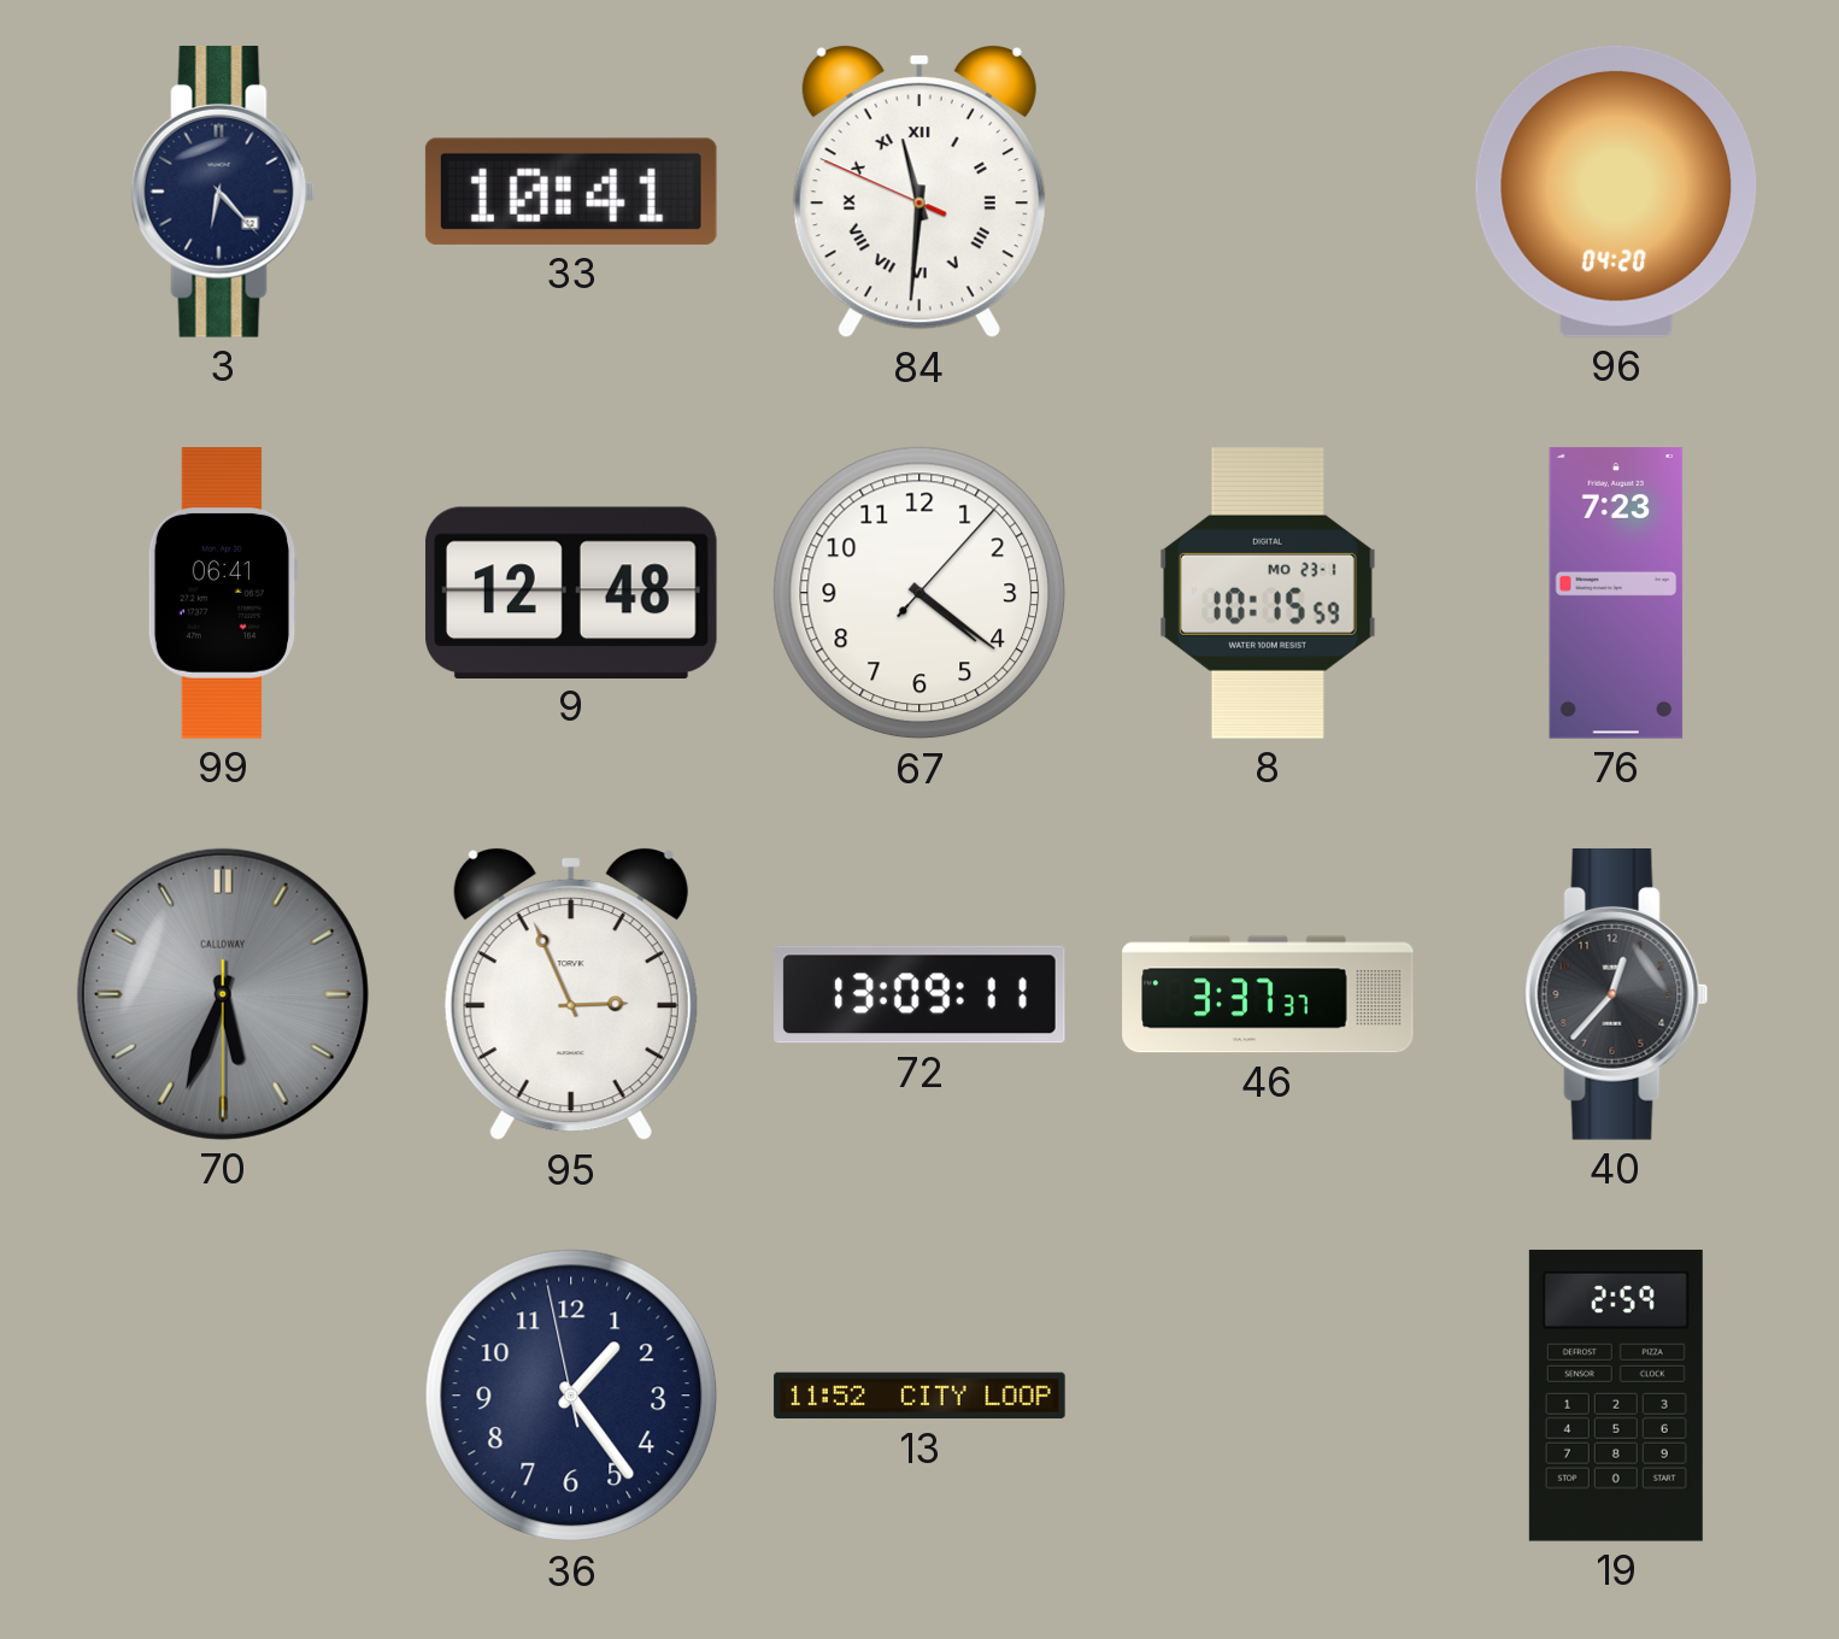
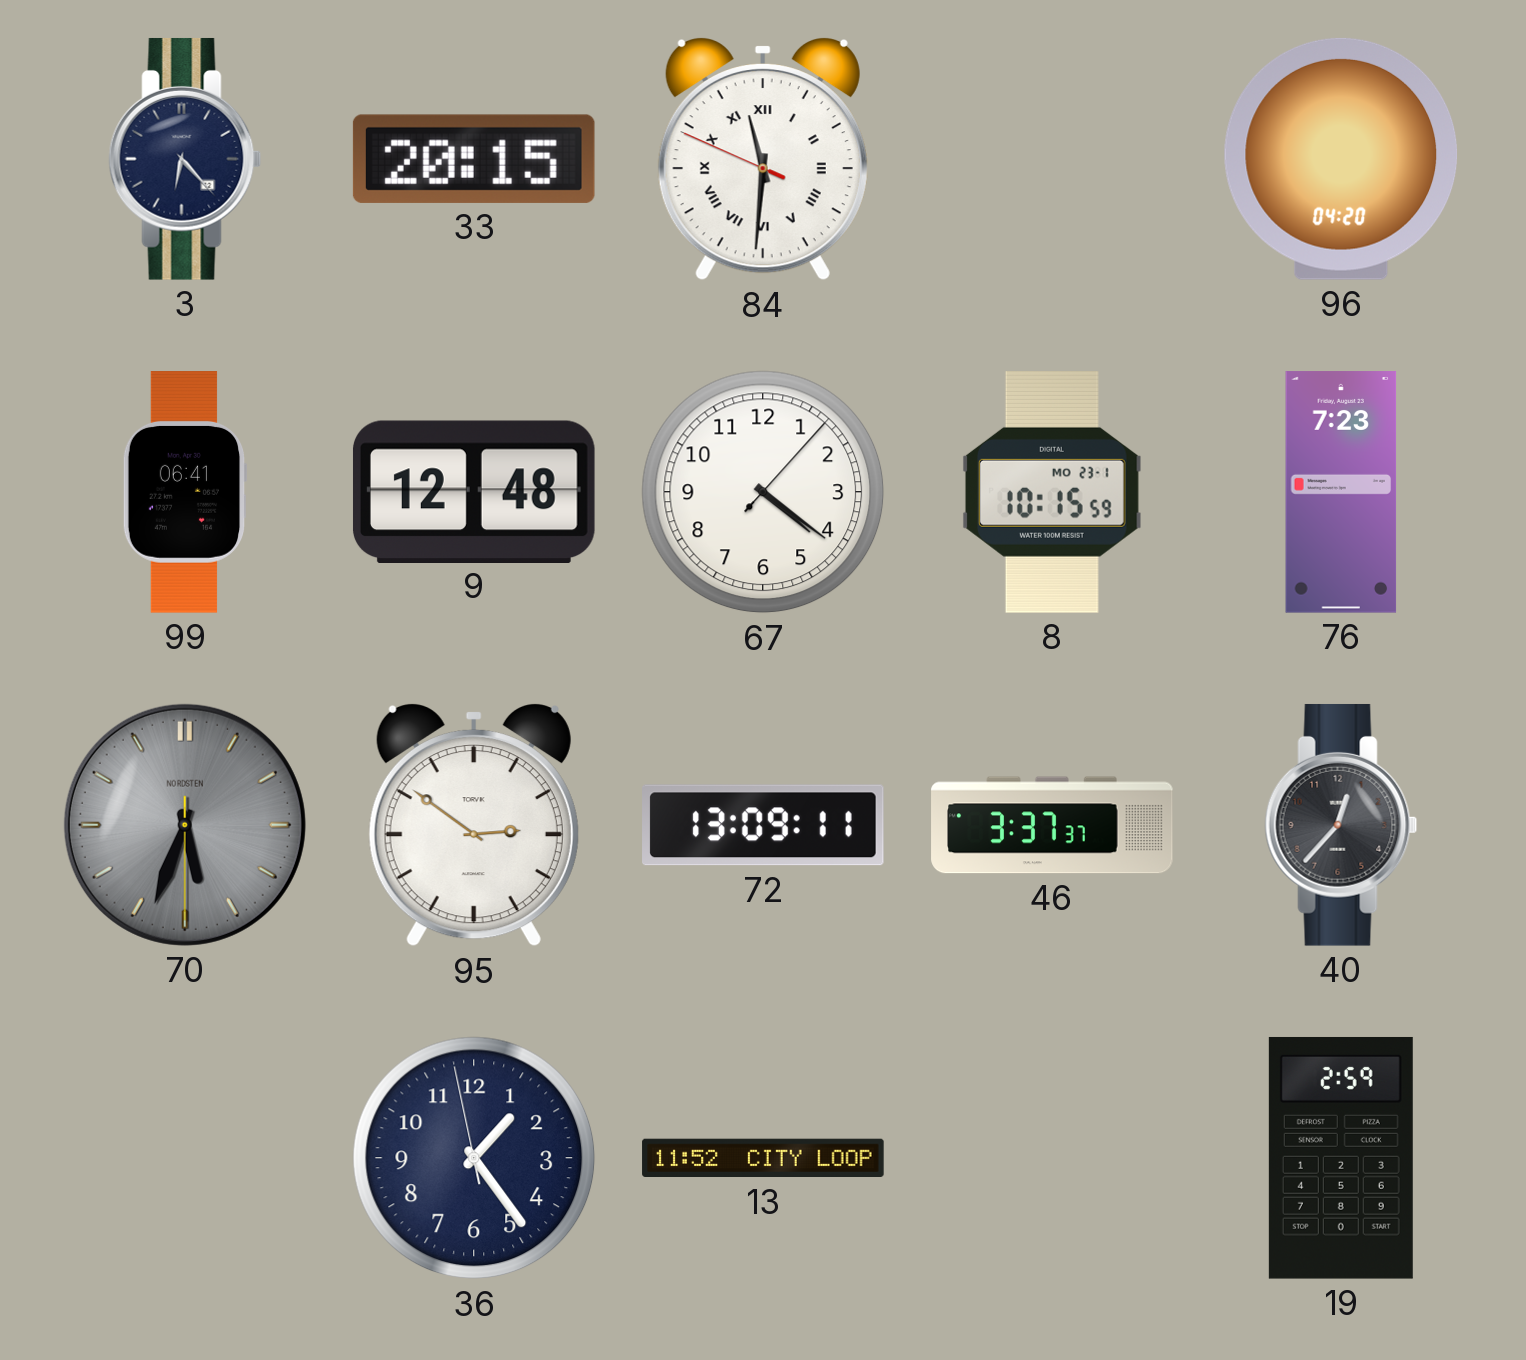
33: 10:41 -> 20:15 (474, 159)
70 brand: CALLOWAY -> NORDSTEN (185, 825)
95: 2:56 -> 2:51 (474, 826)
